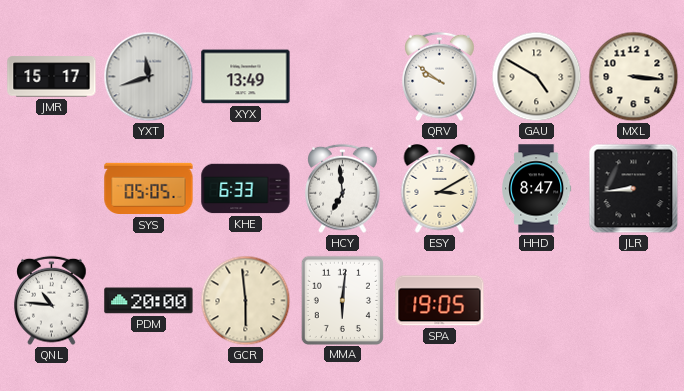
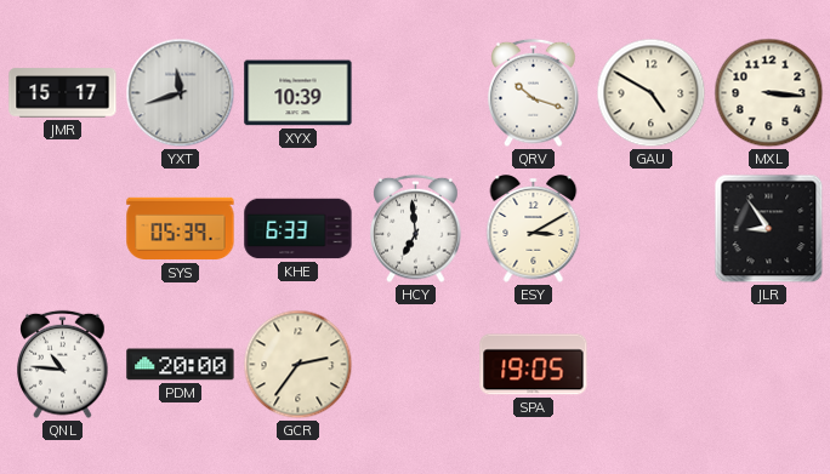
XYX: 13:49 -> 10:39 (299, 93)
QRV: 9:51 -> 10:18 (534, 93)
SYS: 05:05 -> 05:39 (181, 229)
HHD: 8:47 -> none (537, 189)
JLR: 8:44 -> 8:54 (769, 229)
GCR: 5:59 -> 2:36 (299, 365)
MMA: 6:01 -> none (342, 300)
